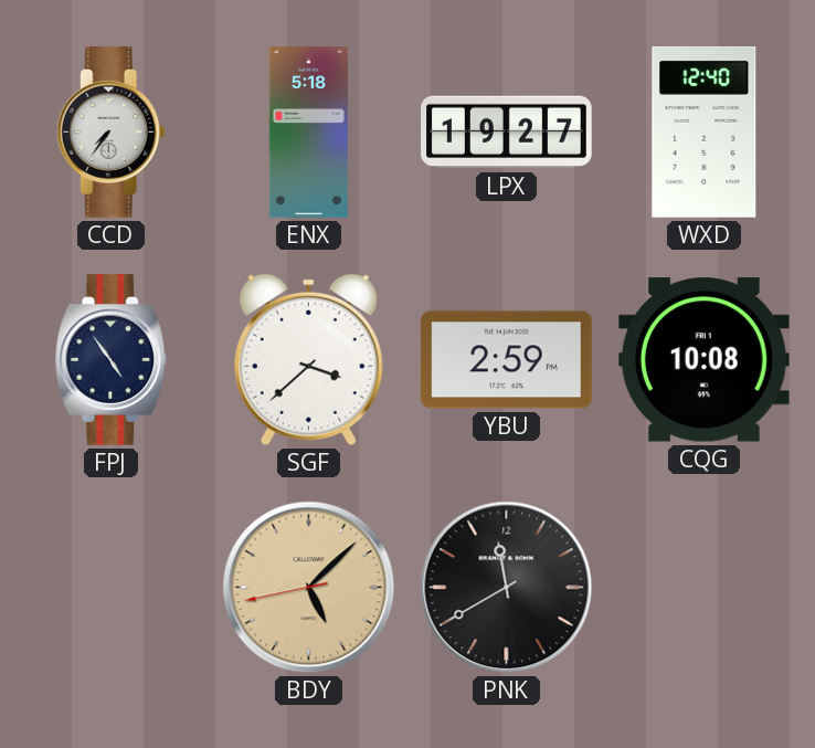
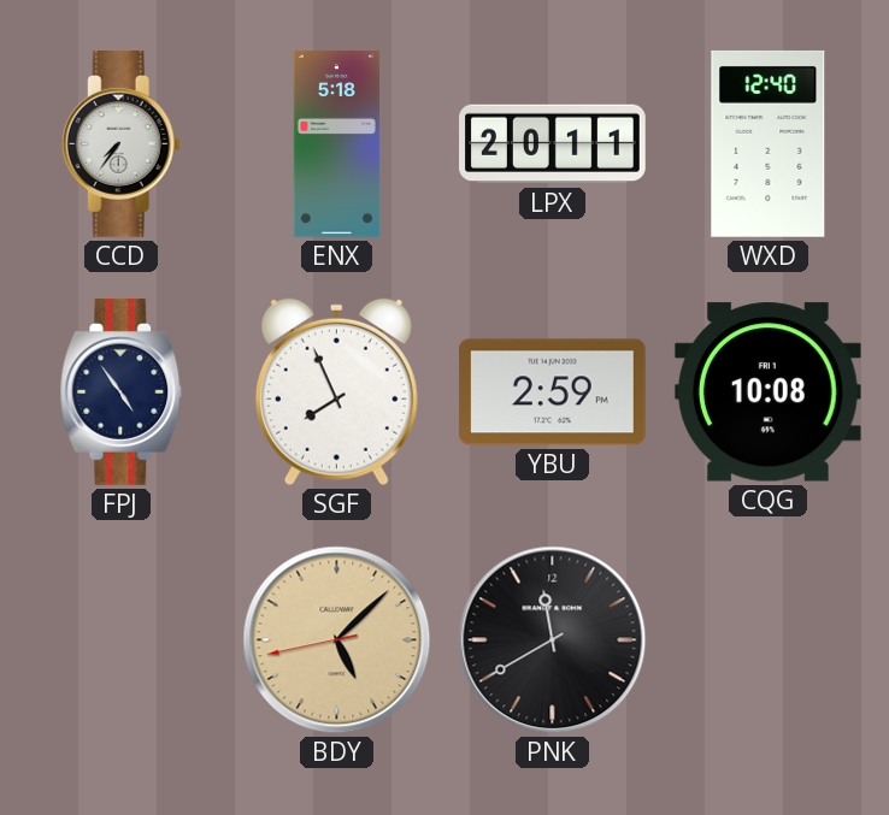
LPX: 19:27 -> 20:11 (553, 144)
SGF: 3:38 -> 7:56 (336, 392)
